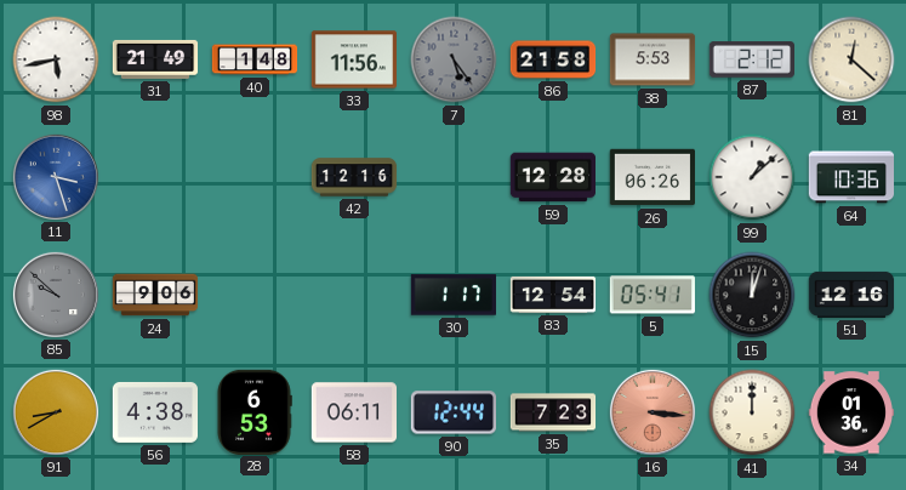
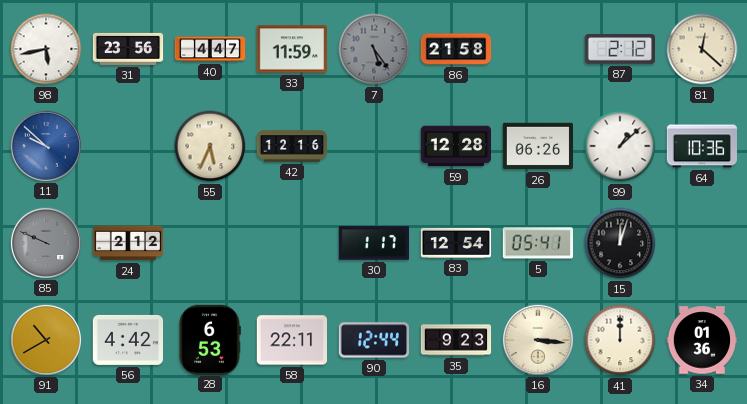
31: 21:49 -> 23:56 (128, 49)
40: 1:48 -> 4:47 (210, 49)
33: 11:56 -> 11:59 (292, 49)
38: 5:53 -> none (653, 59)
11: 3:27 -> 9:52 (45, 145)
55: none -> 5:34 (210, 146)
85: 9:52 -> 9:49 (45, 242)
24: 9:06 -> 2:12 (128, 243)
51: 12:16 -> none (851, 295)
91: 8:40 -> 10:40 (45, 339)
56: 4:38 -> 4:42 (127, 340)
58: 06:11 -> 22:11 (291, 340)
35: 7:23 -> 9:23 (456, 340)
16 dial: salmon -> cream (537, 339)
